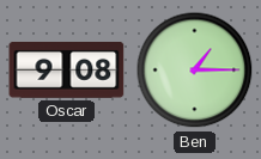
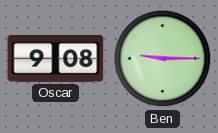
Ben: 1:15 -> 9:15 (163, 59)
